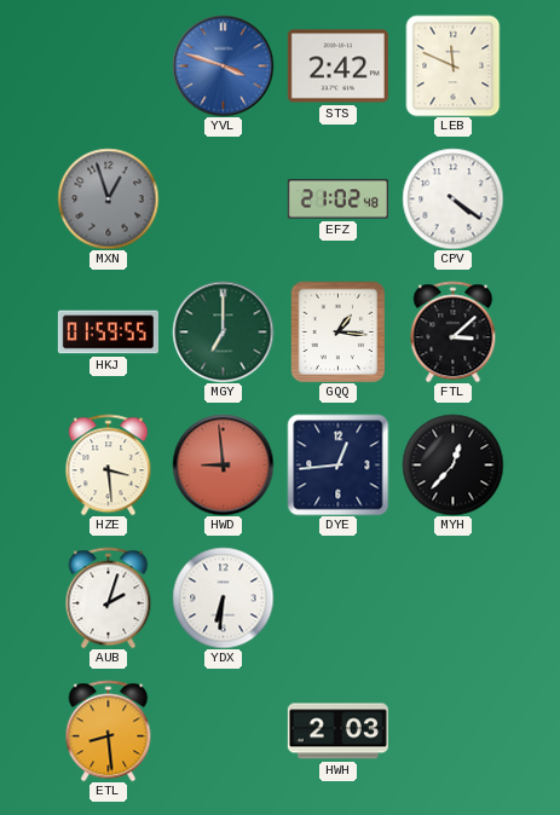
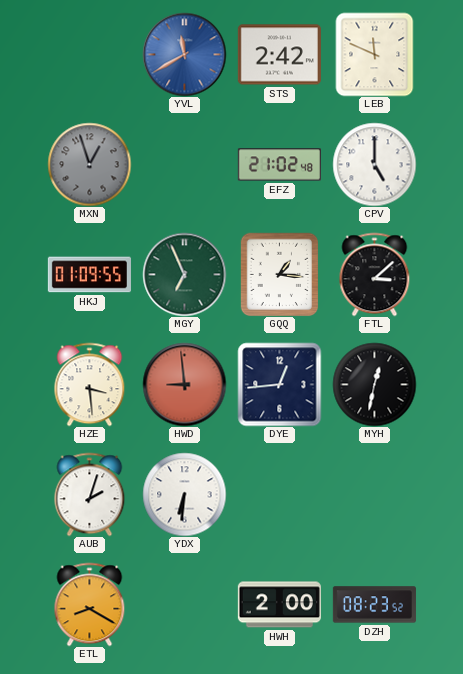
YVL: 3:48 -> 11:40 (184, 54)
CPV: 4:21 -> 5:00 (374, 164)
HKJ: 01:59 -> 01:09 (89, 275)
MGY: 7:00 -> 6:56 (184, 274)
MYH: 12:37 -> 12:32 (374, 384)
ETL: 8:29 -> 8:20 (90, 604)
HWH: 2:03 -> 2:00 (279, 605)
DZH: none -> 08:23 (374, 605)
